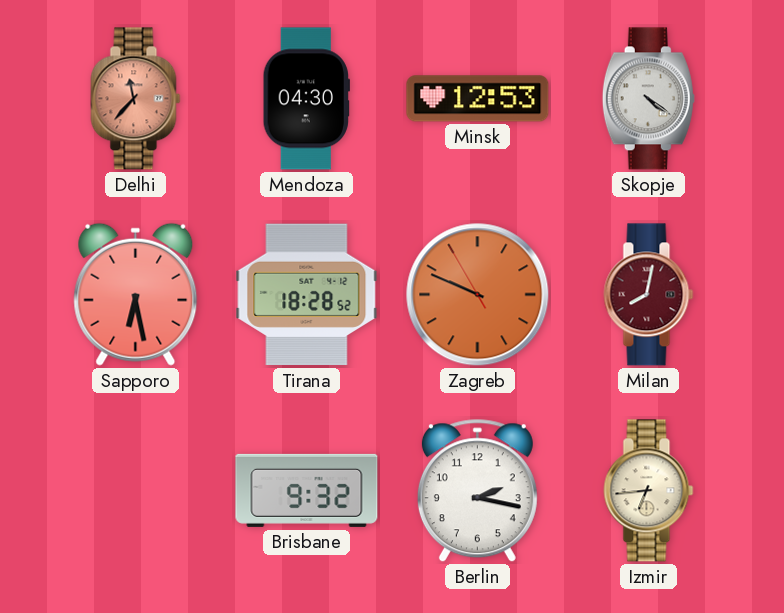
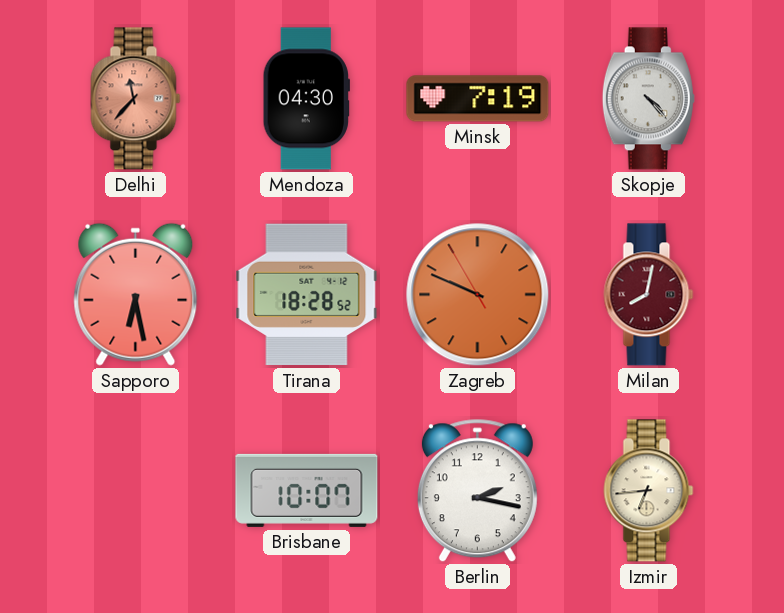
Minsk: 12:53 -> 7:19 (478, 99)
Skopje: 4:21 -> 4:23 (648, 99)
Brisbane: 9:32 -> 10:07 (307, 490)
